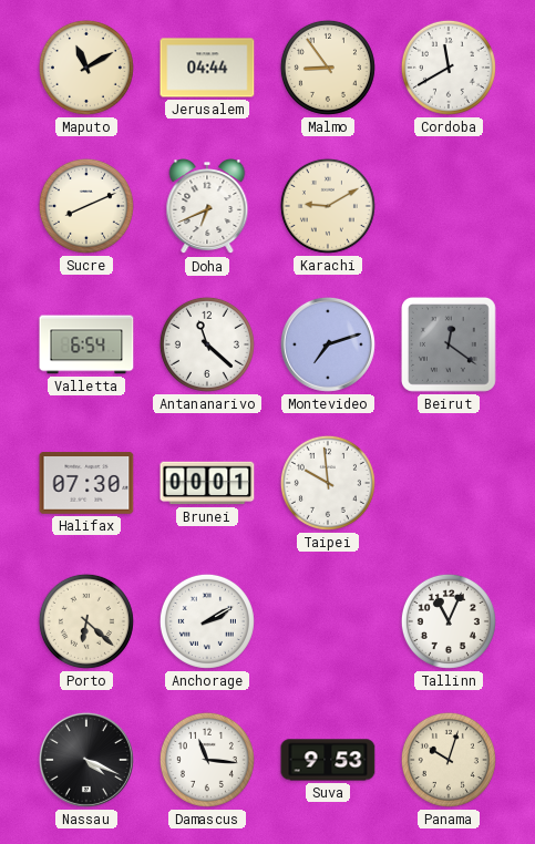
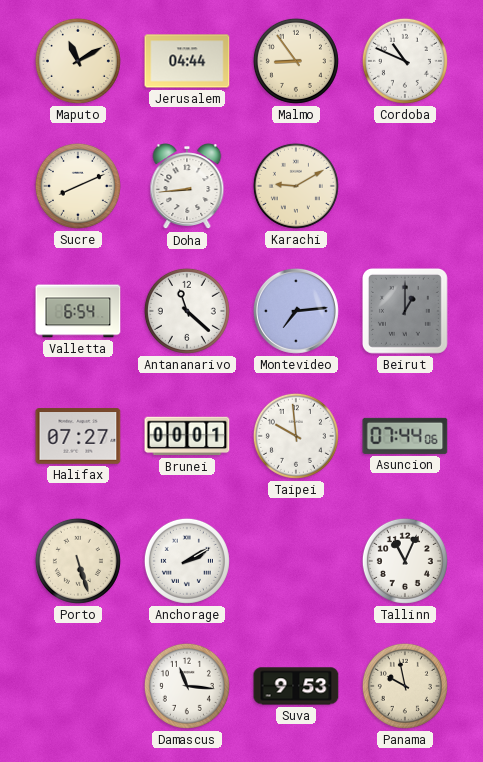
Cordoba: 11:40 -> 10:49 (405, 61)
Doha: 6:41 -> 8:44 (187, 187)
Montevideo: 7:12 -> 7:14 (296, 311)
Beirut: 12:21 -> 1:00 (405, 311)
Halifax: 07:30 -> 07:27 (78, 436)
Asuncion: none -> 07:44 (405, 436)
Porto: 6:22 -> 5:27 (78, 561)
Nassau: 4:19 -> none (86, 760)
Panama: 10:03 -> 9:58 (405, 686)
